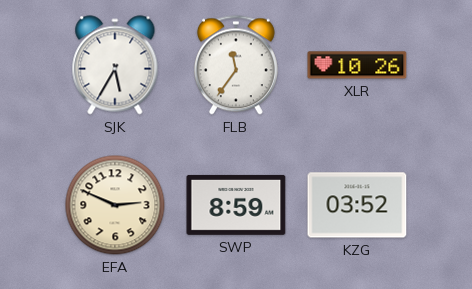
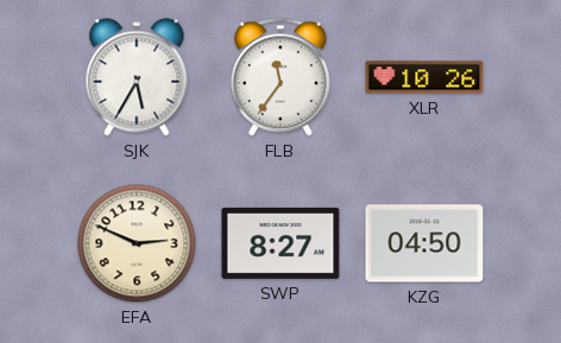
SWP: 8:59 -> 8:27 (280, 243)
KZG: 03:52 -> 04:50 (424, 243)
